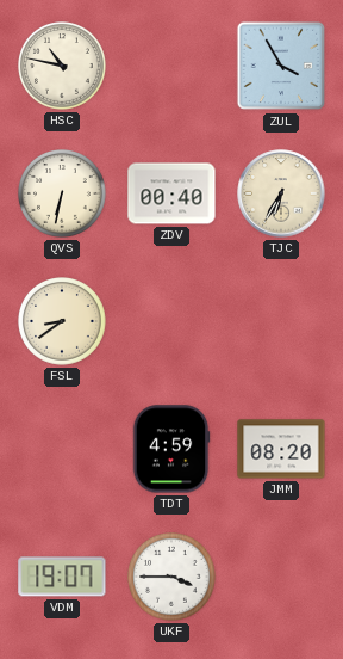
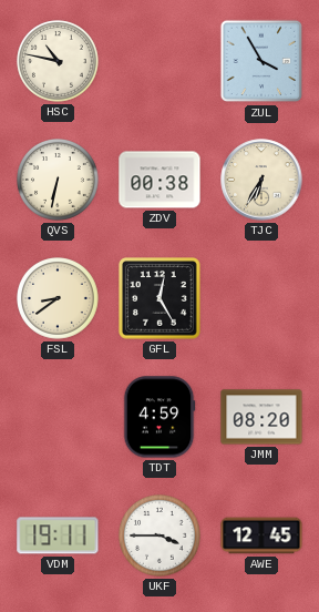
ZDV: 00:40 -> 00:38 (159, 180)
GFL: none -> 12:25 (161, 299)
VDM: 19:07 -> 19:11 (58, 535)
AWE: none -> 12:45 (261, 535)
